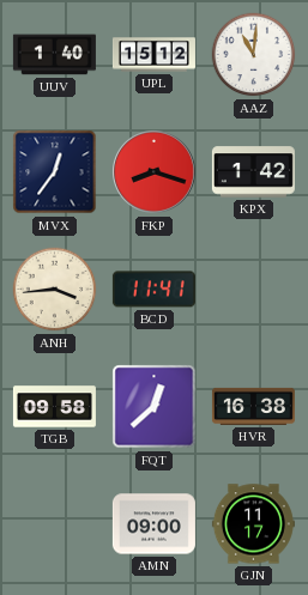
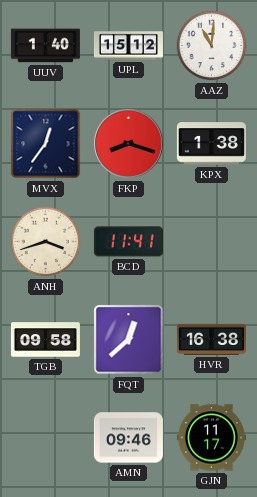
KPX: 1:42 -> 1:38 (211, 144)
ANH: 3:44 -> 3:42 (46, 242)
AMN: 09:00 -> 09:46 (128, 438)
